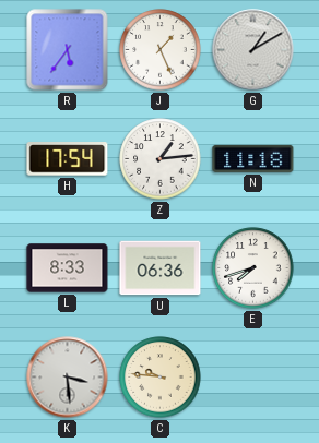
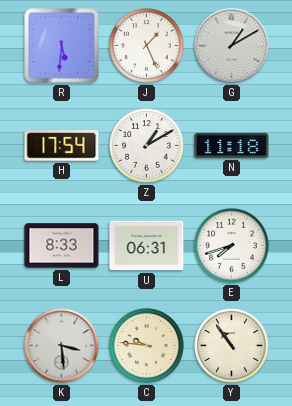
R: 5:36 -> 5:31 (62, 46)
Z: 1:14 -> 1:10 (147, 146)
U: 06:36 -> 06:31 (147, 246)
Y: none -> 10:54 (232, 346)
